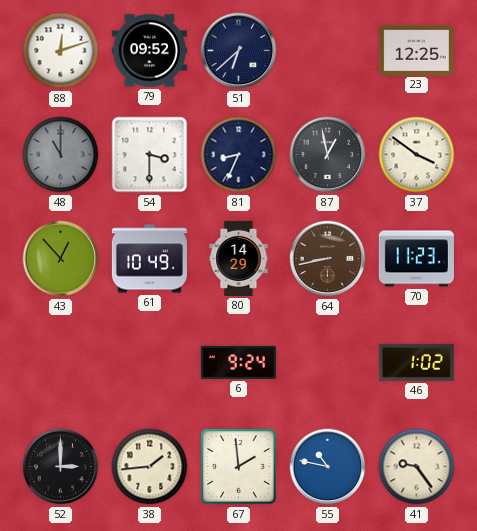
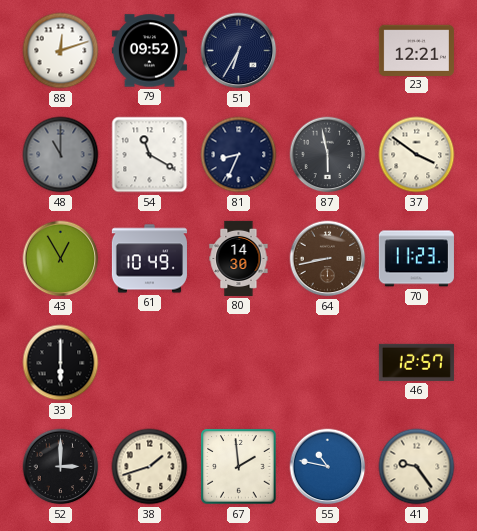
51: 6:38 -> 6:35 (239, 51)
23: 12:25 -> 12:21 (416, 50)
54: 3:30 -> 11:20 (150, 155)
87: 12:58 -> 5:58 (328, 155)
43: 12:53 -> 12:55 (61, 259)
80: 14:29 -> 14:30 (239, 258)
33: none -> 6:00 (61, 363)
6: 9:24 -> none (238, 362)
46: 1:02 -> 12:57 (416, 362)
38: 1:44 -> 1:42 (150, 467)
